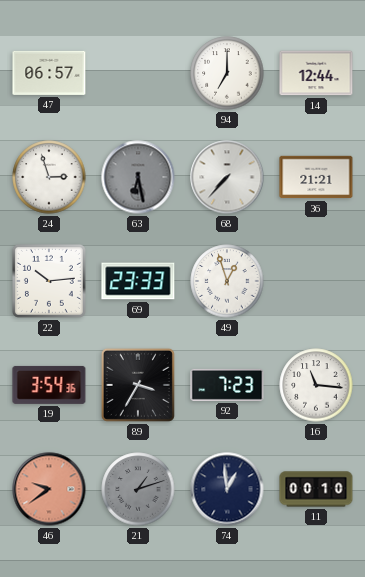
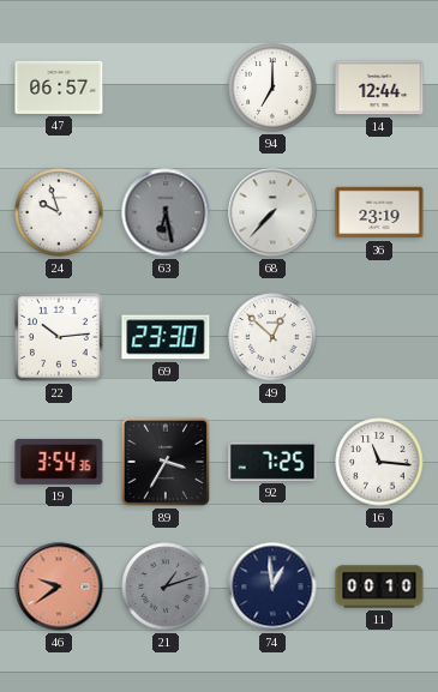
24: 2:57 -> 9:57 (59, 212)
36: 21:21 -> 23:19 (379, 212)
69: 23:33 -> 23:30 (166, 337)
49: 12:57 -> 12:52 (272, 337)
92: 7:23 -> 7:25 (272, 462)
